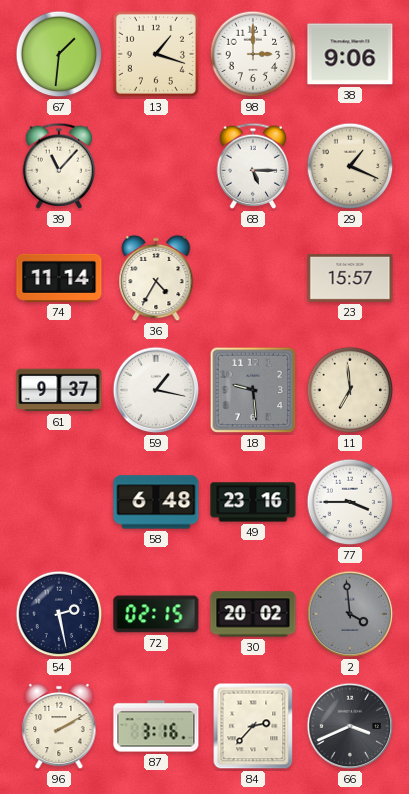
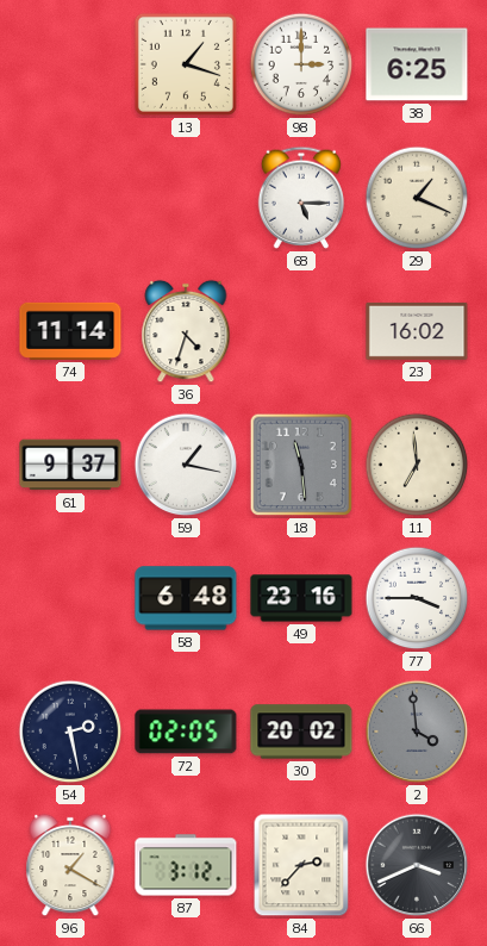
67: 1:31 -> none (59, 54)
38: 9:06 -> 6:25 (417, 64)
39: 11:07 -> none (58, 166)
36: 4:35 -> 4:33 (186, 331)
23: 15:57 -> 16:02 (417, 331)
18: 9:29 -> 11:29 (301, 465)
72: 02:15 -> 02:05 (186, 732)
96: 2:10 -> 1:20 (70, 865)
87: 3:16 -> 3:12 (186, 865)
